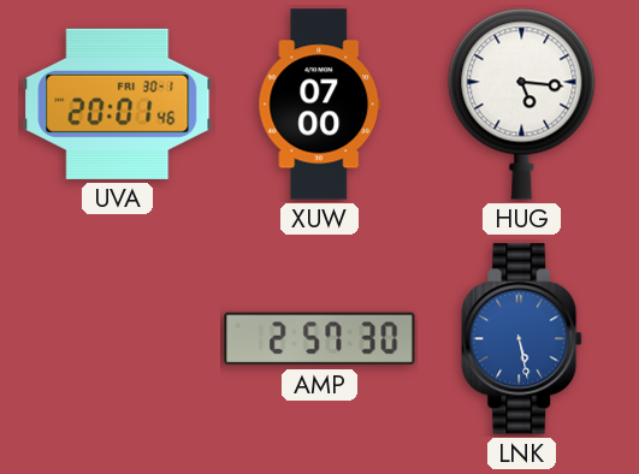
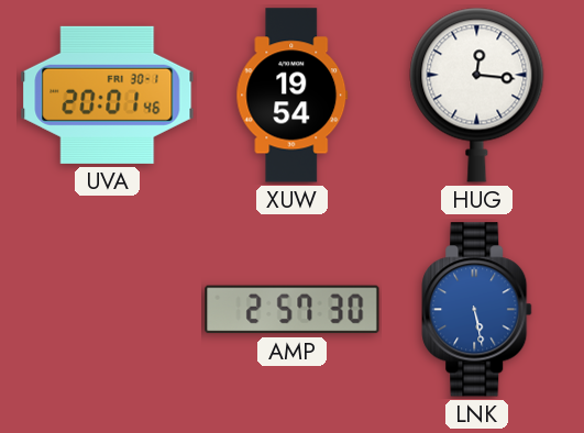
XUW: 07:00 -> 19:54 (293, 96)
HUG: 5:16 -> 12:16 (477, 95)
